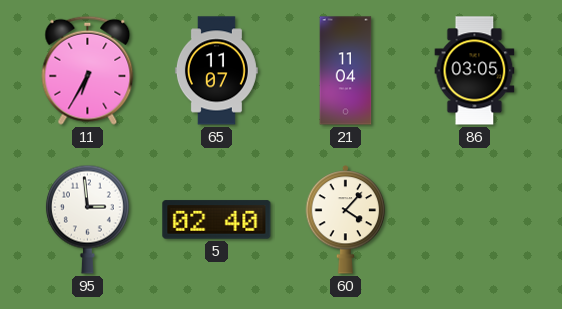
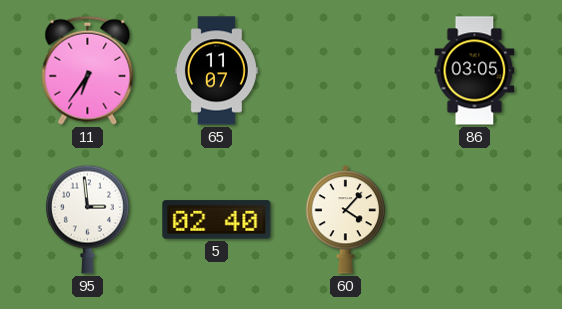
11: 6:35 -> 6:36 (88, 70)
21: 11:04 -> none (346, 71)
